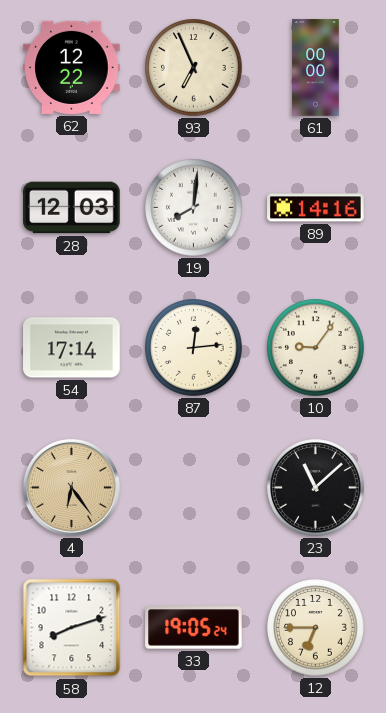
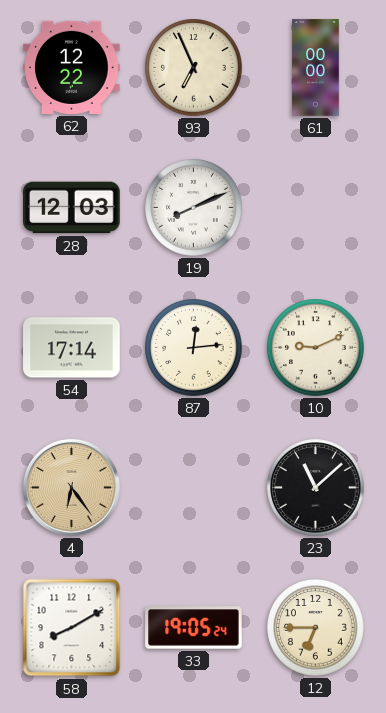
19: 8:01 -> 8:11 (194, 208)
89: 14:16 -> none (316, 208)
10: 9:06 -> 9:11 (316, 348)
58: 8:12 -> 8:10 (72, 628)
